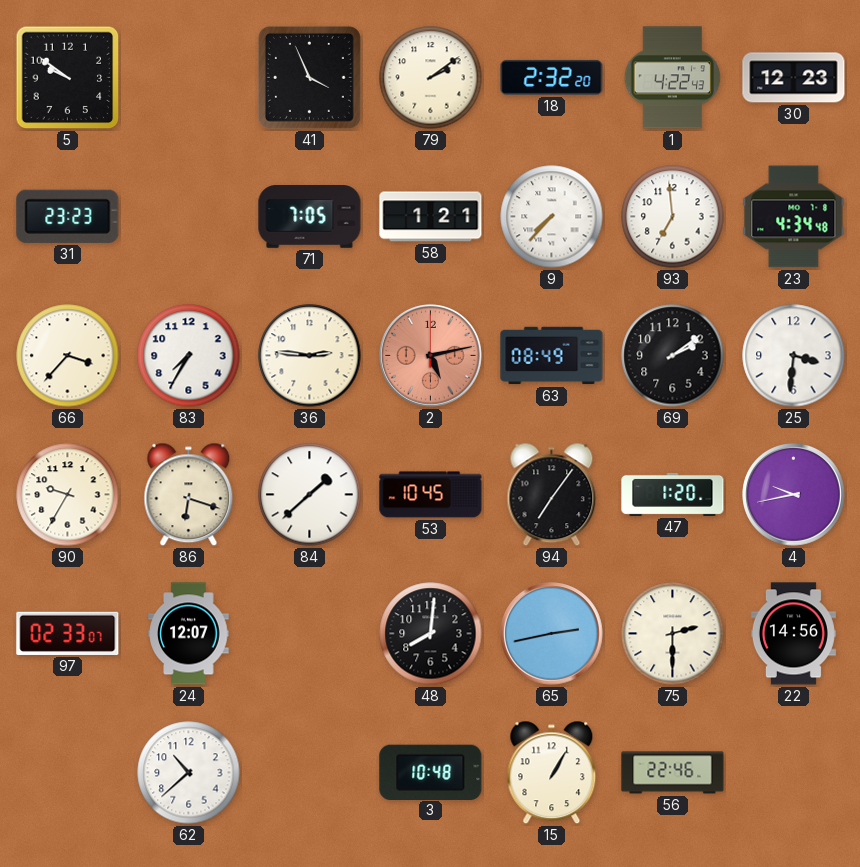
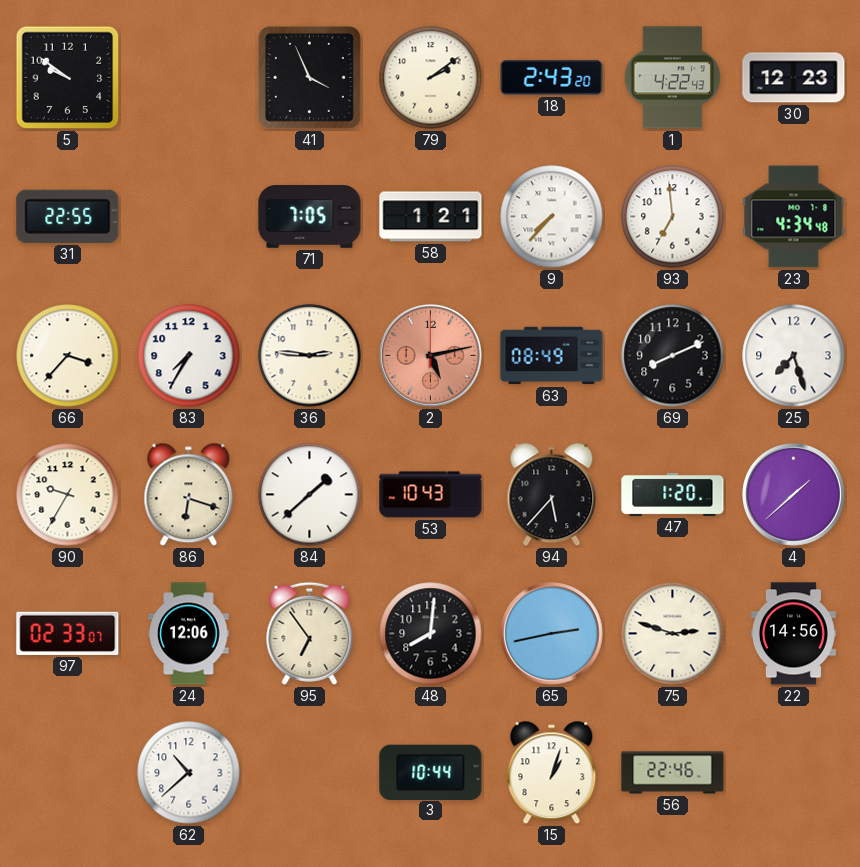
18: 2:32 -> 2:43 (552, 77)
31: 23:23 -> 22:55 (68, 216)
69: 2:09 -> 8:11 (673, 356)
25: 3:31 -> 7:27 (794, 356)
53: 10:45 -> 10:43 (431, 495)
94: 7:06 -> 5:37 (552, 495)
4: 9:43 -> 1:38 (794, 495)
24: 12:07 -> 12:06 (189, 634)
95: none -> 6:54 (310, 633)
75: 2:30 -> 2:48 (673, 634)
3: 10:48 -> 10:44 (431, 772)
15: 1:05 -> 1:03 (552, 773)
